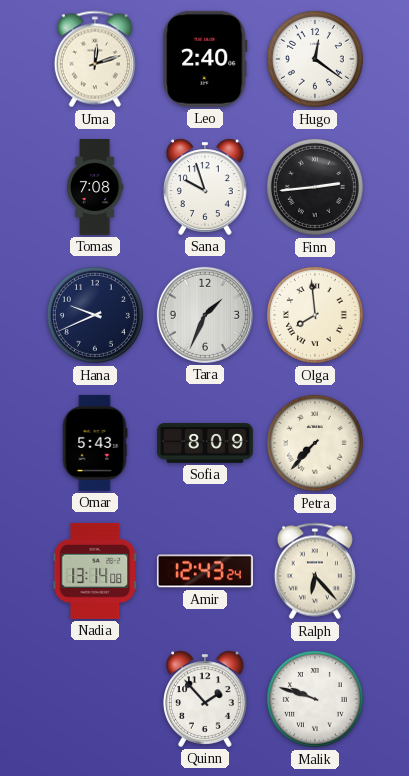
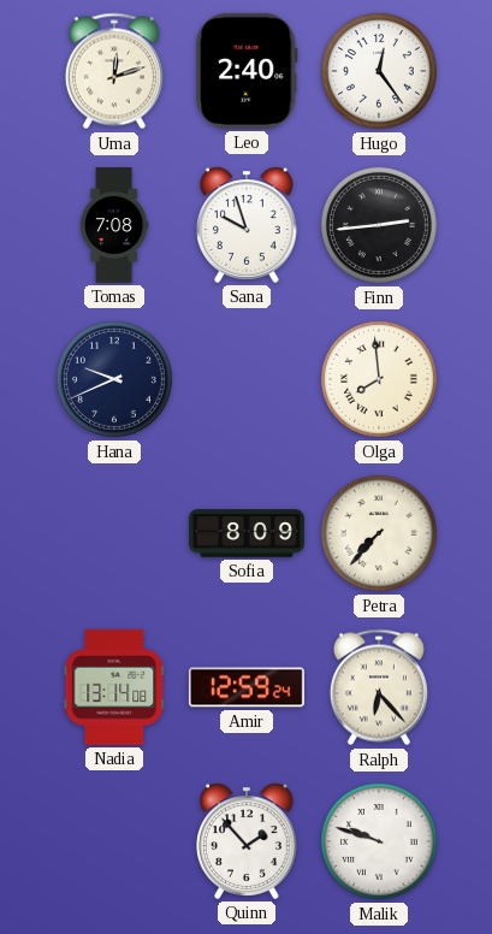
Hugo: 12:21 -> 12:24 (379, 71)
Tara: 1:34 -> none (205, 315)
Omar: 5:43 -> none (95, 443)
Amir: 12:43 -> 12:59 (247, 687)
